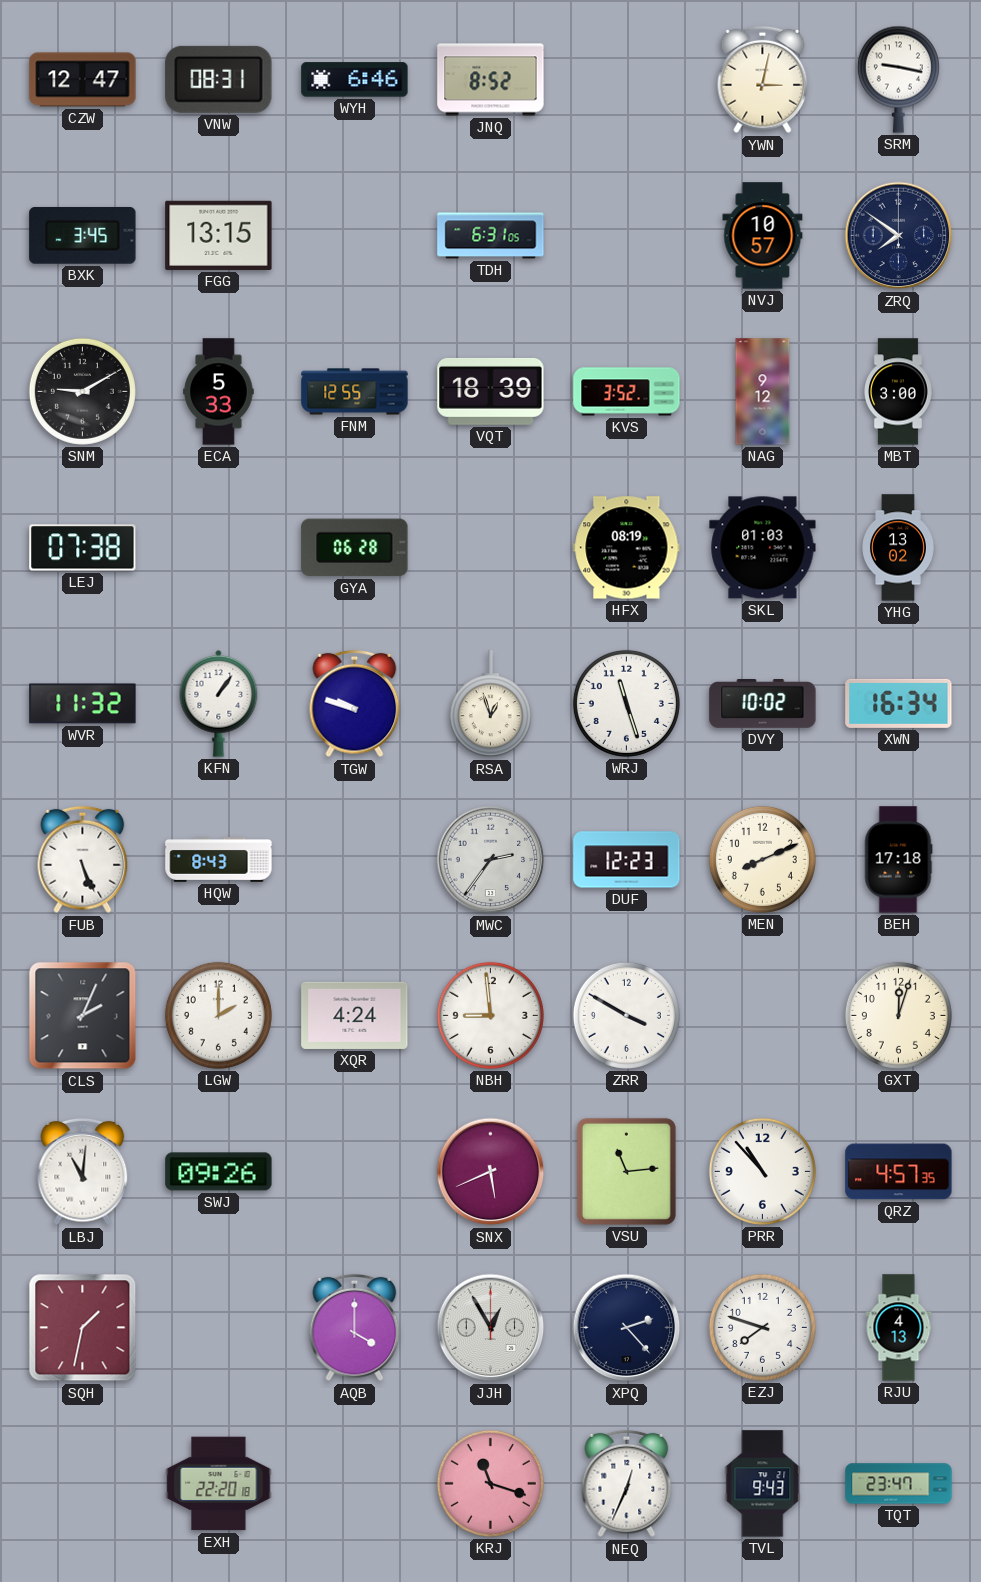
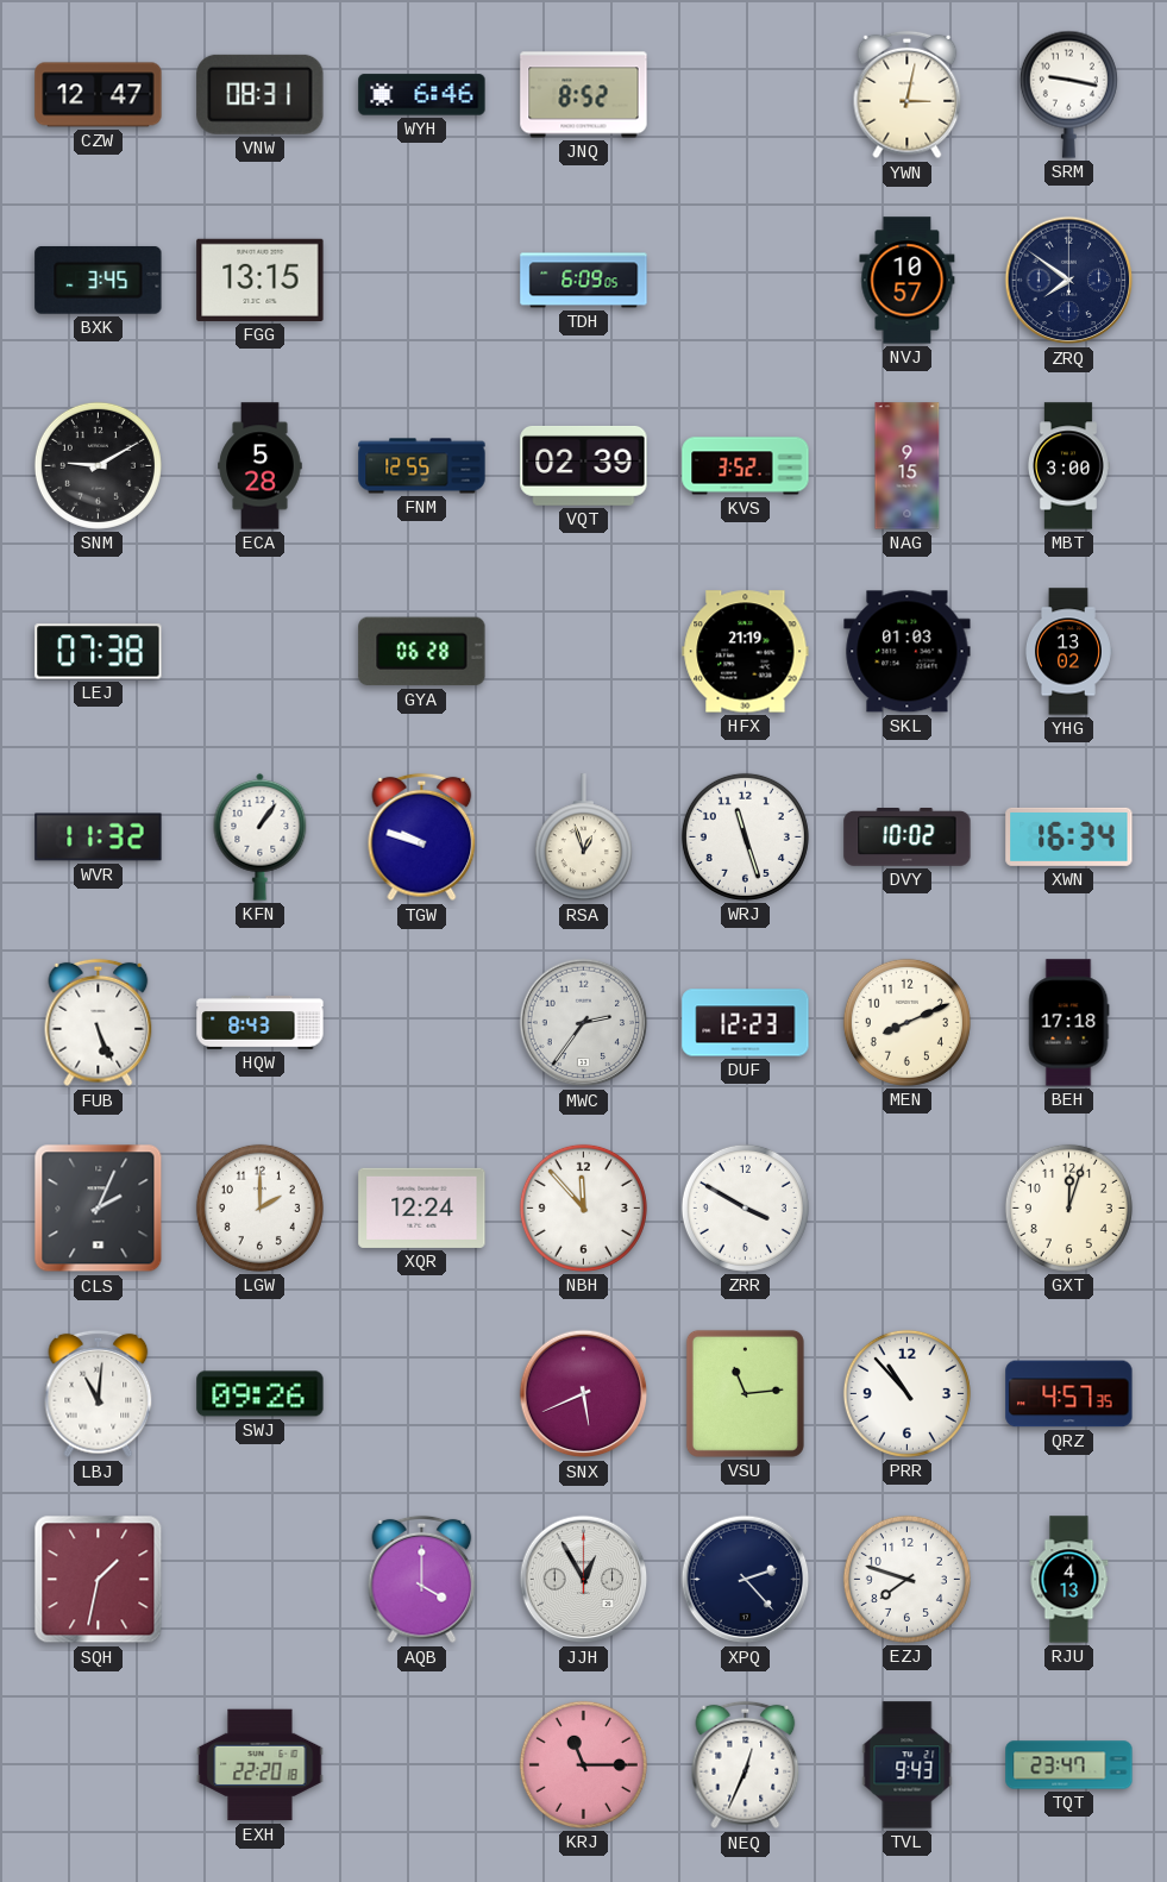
TDH: 6:31 -> 6:09 (584, 281)
ECA: 5:33 -> 5:28 (261, 466)
VQT: 18:39 -> 02:39 (584, 465)
NAG: 9:12 -> 9:15 (908, 466)
HFX: 08:19 -> 21:19 (746, 652)
XQR: 4:24 -> 12:24 (422, 1207)
NBH: 8:59 -> 11:53 (583, 1207)
KRJ: 11:18 -> 11:15 (583, 1764)
